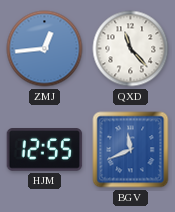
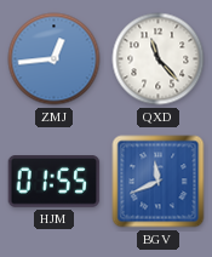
HJM: 12:55 -> 01:55 (55, 182)
